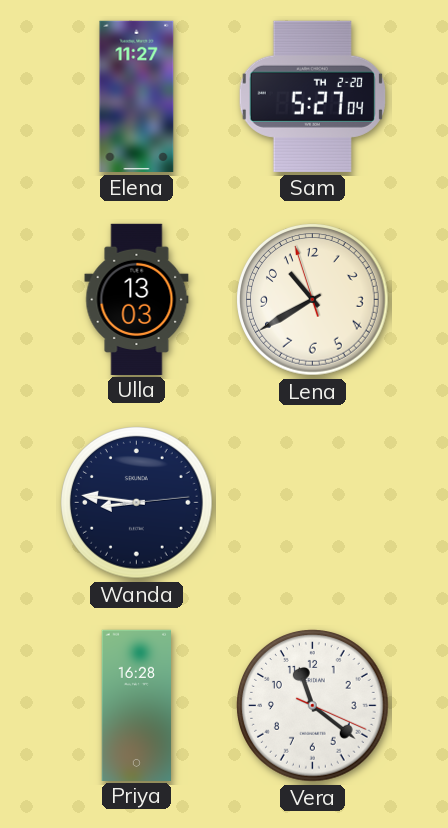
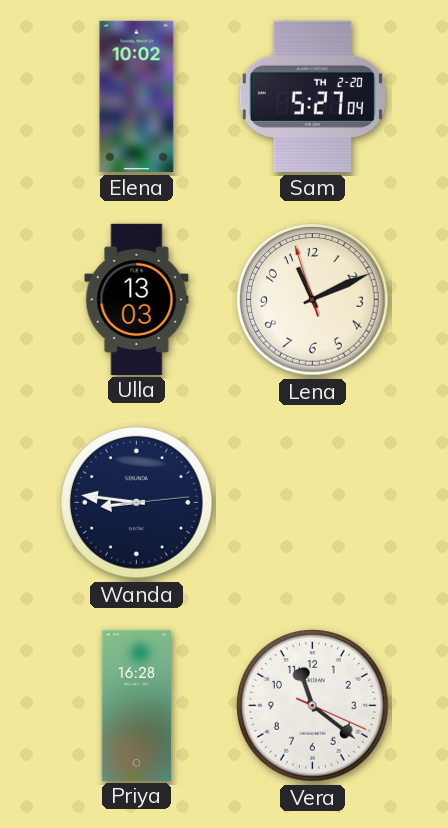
Elena: 11:27 -> 10:02 (137, 96)
Lena: 10:39 -> 11:10 (313, 300)
